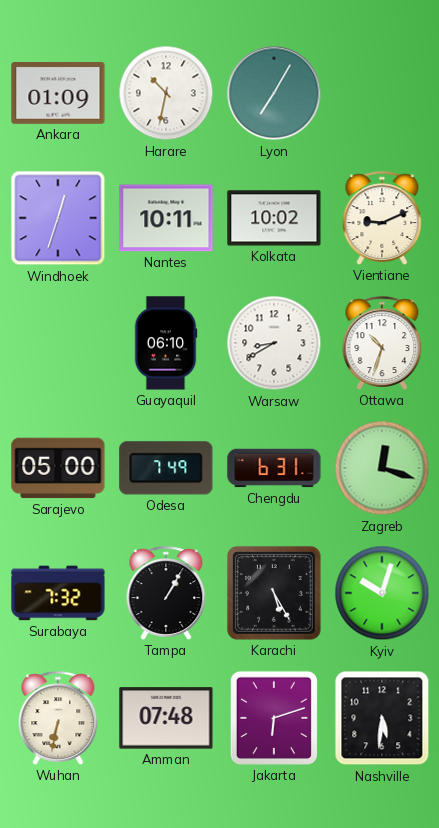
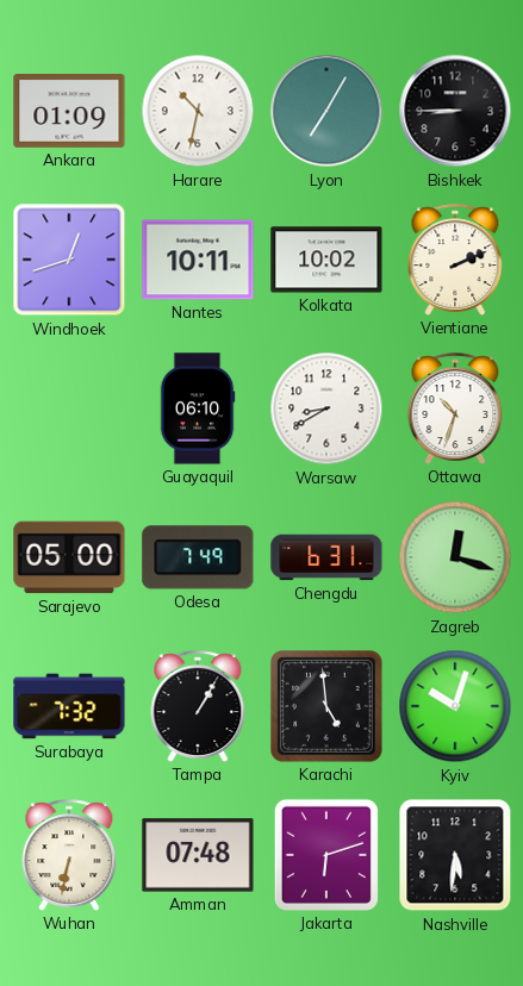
Bishkek: none -> 8:45 (455, 111)
Windhoek: 12:33 -> 12:42 (69, 260)
Vientiane: 9:11 -> 2:11 (455, 260)
Karachi: 5:25 -> 4:59 (328, 707)
